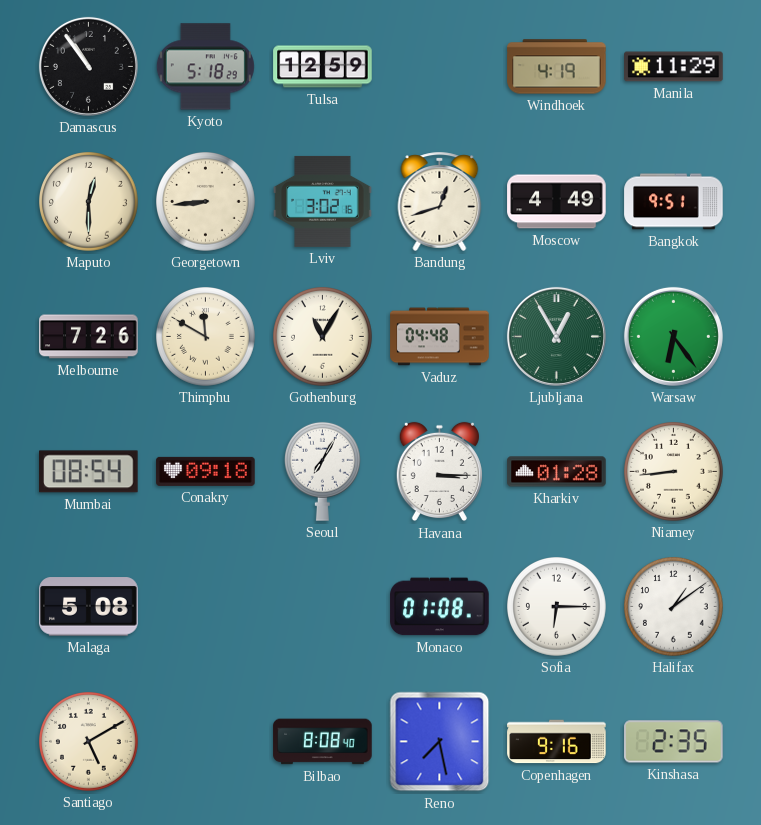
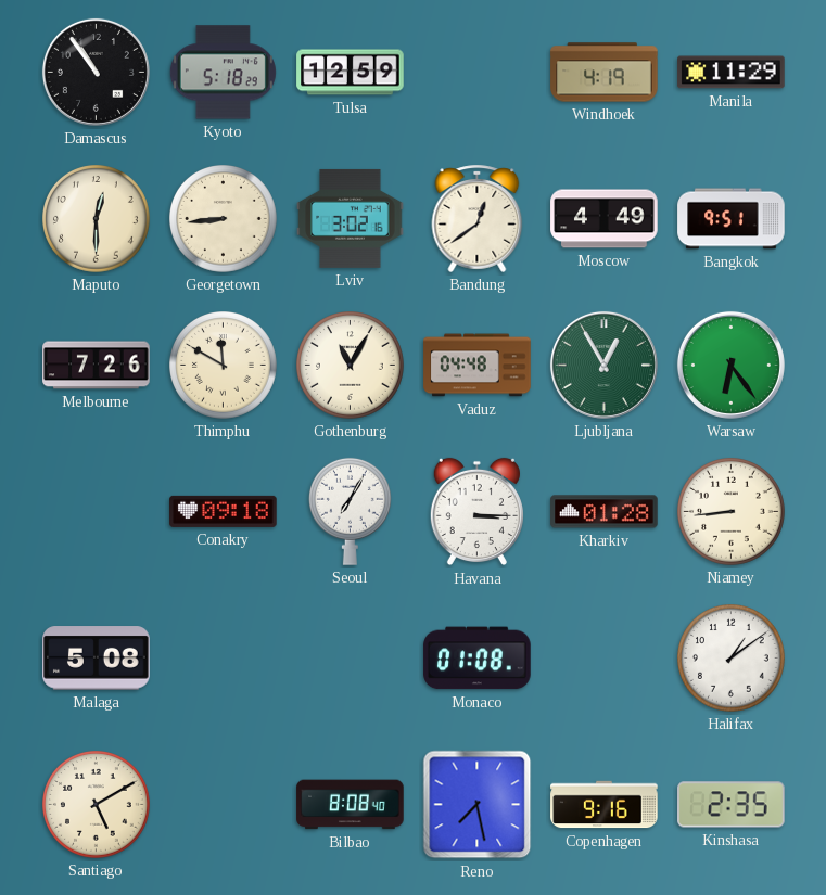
Bandung: 12:42 -> 12:39 (478, 218)
Mumbai: 08:54 -> none (89, 472)
Sofia: 6:15 -> none (557, 607)
